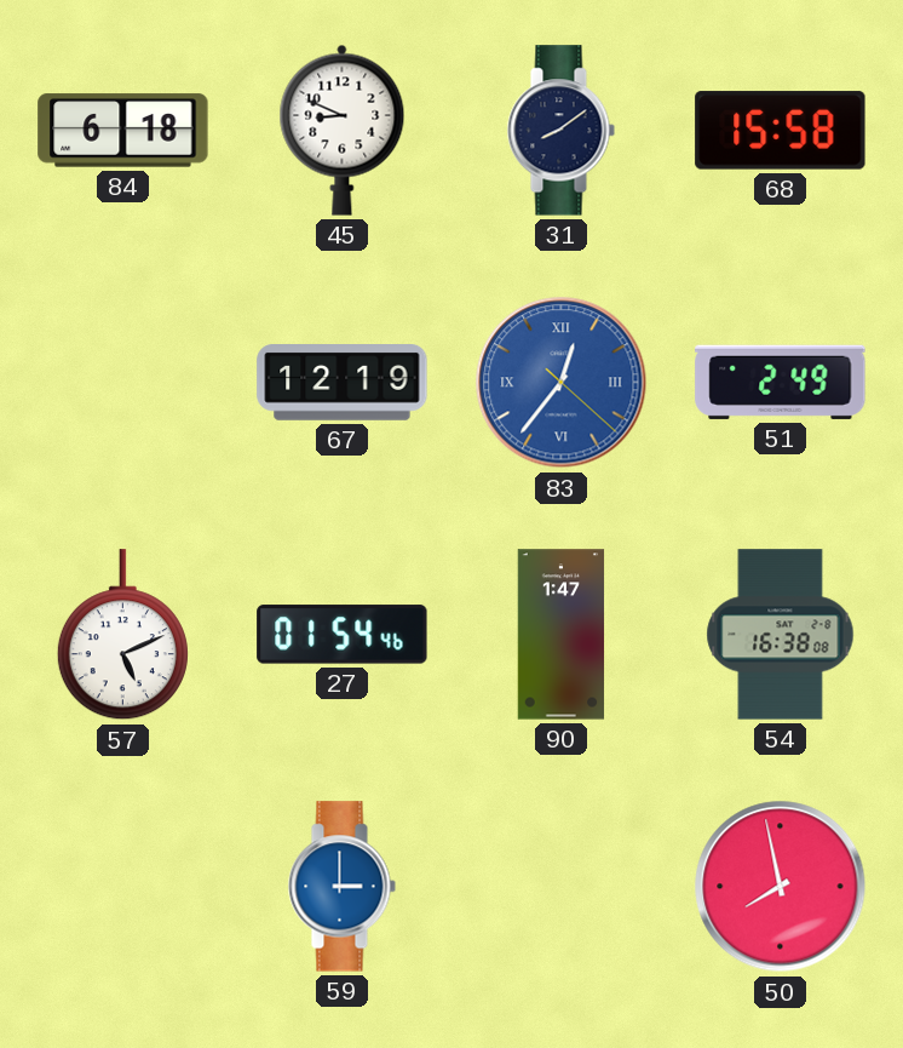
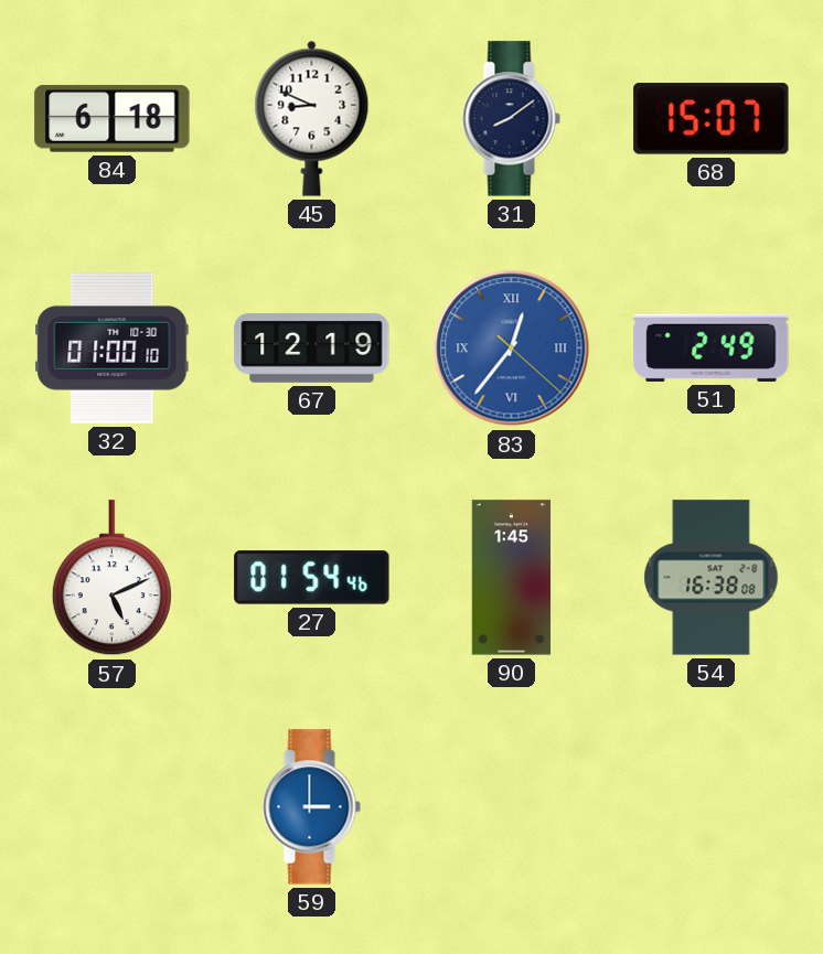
68: 15:58 -> 15:07 (712, 119)
32: none -> 01:00 (113, 349)
90: 1:47 -> 1:45 (512, 578)
50: 7:58 -> none (781, 887)
